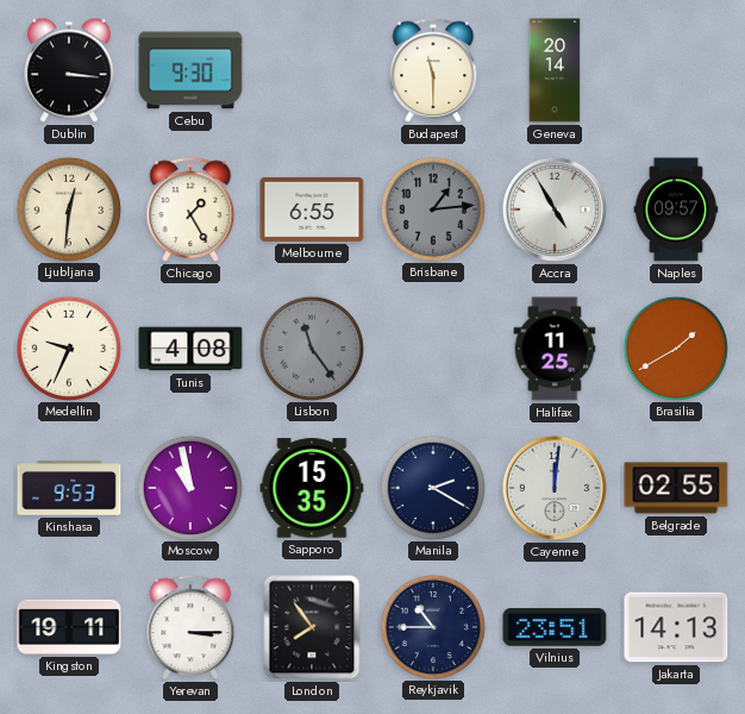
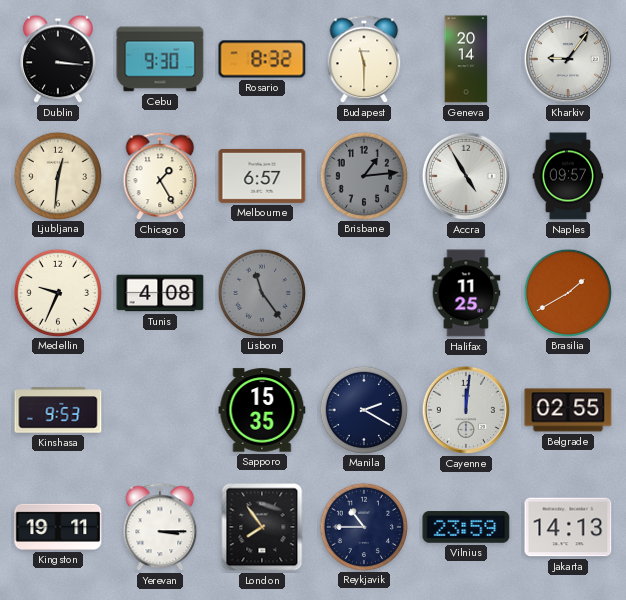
Rosario: none -> 8:32 (262, 59)
Kharkiv: none -> 9:06 (568, 59)
Melbourne: 6:55 -> 6:57 (262, 176)
Moscow: 10:58 -> none (189, 487)
Vilnius: 23:51 -> 23:59 (466, 527)
